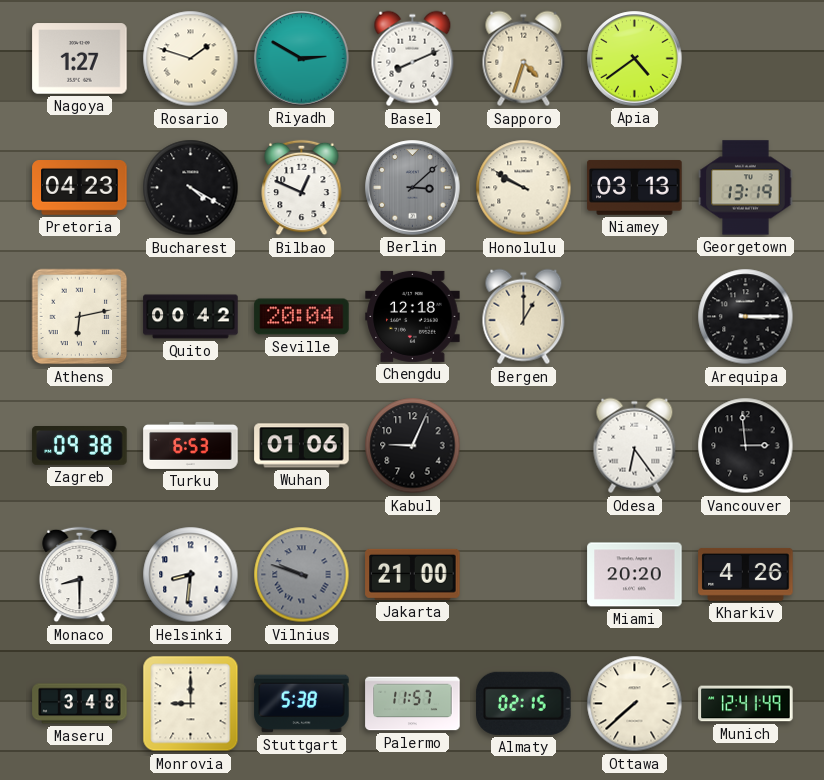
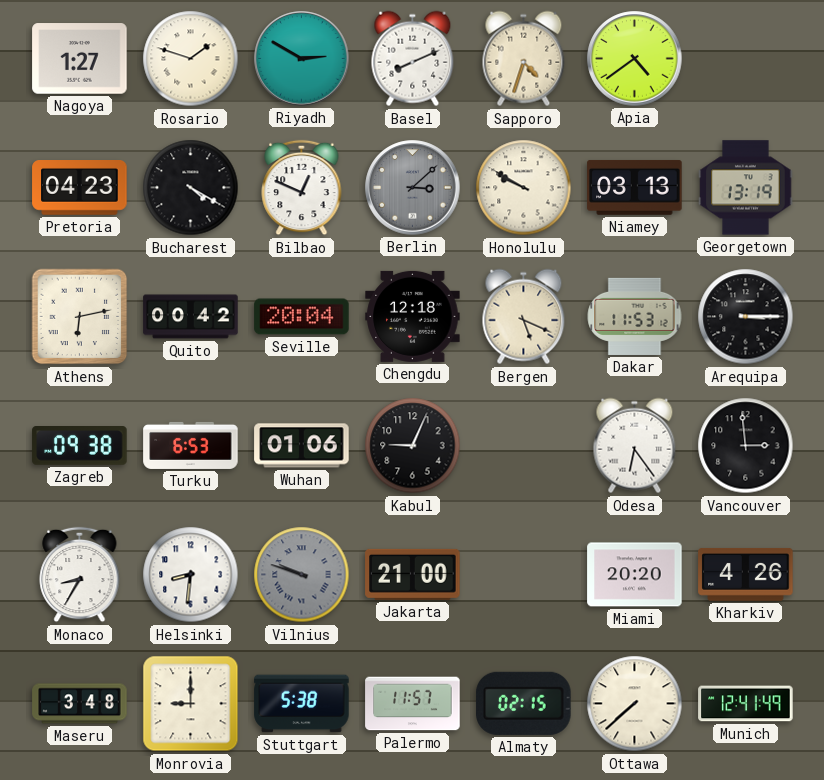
Bergen: 1:00 -> 5:19 (524, 317)
Dakar: none -> 11:53 (635, 316)
Monaco: 8:30 -> 8:35 (80, 575)
